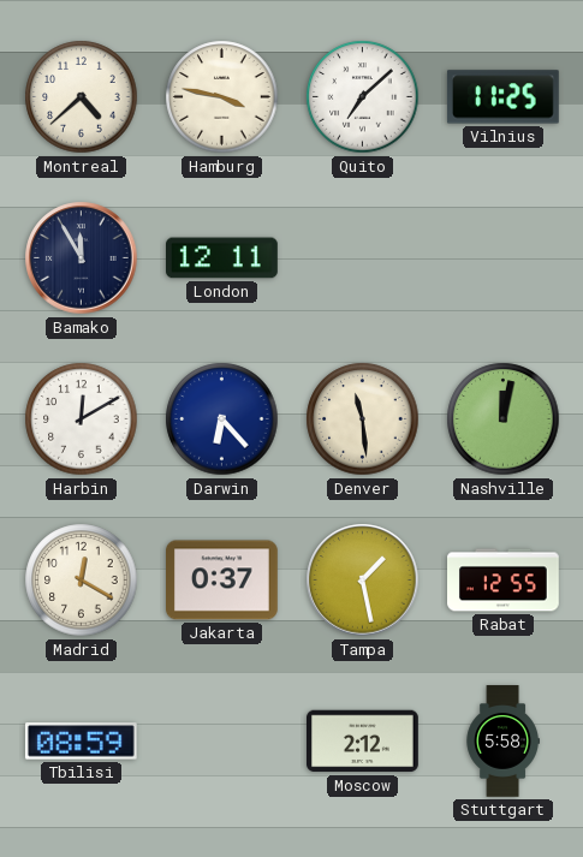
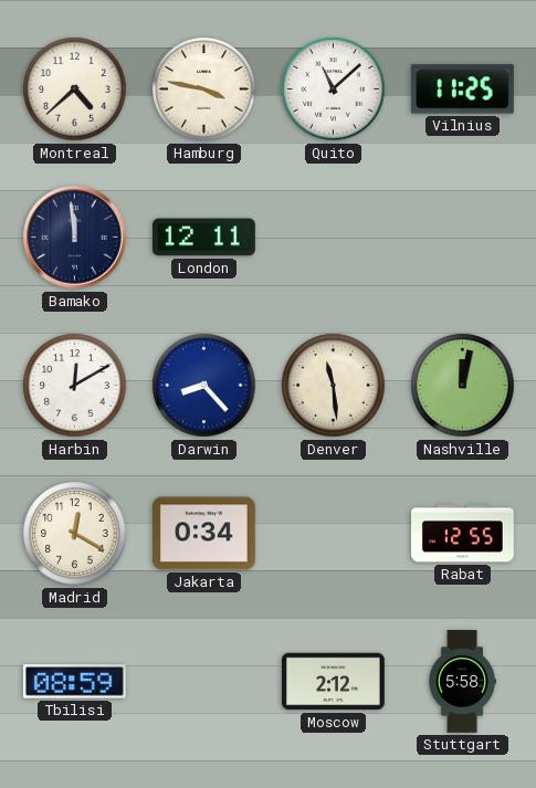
Quito: 7:08 -> 11:08 (334, 90)
Bamako: 11:55 -> 11:59 (75, 238)
Darwin: 6:23 -> 8:23 (204, 386)
Jakarta: 0:37 -> 0:34 (204, 534)
Tampa: 1:28 -> none (363, 581)
